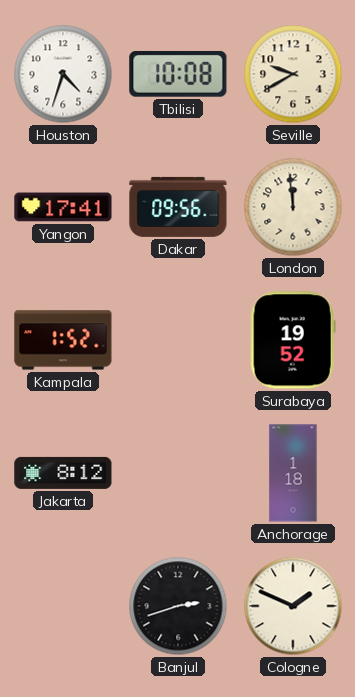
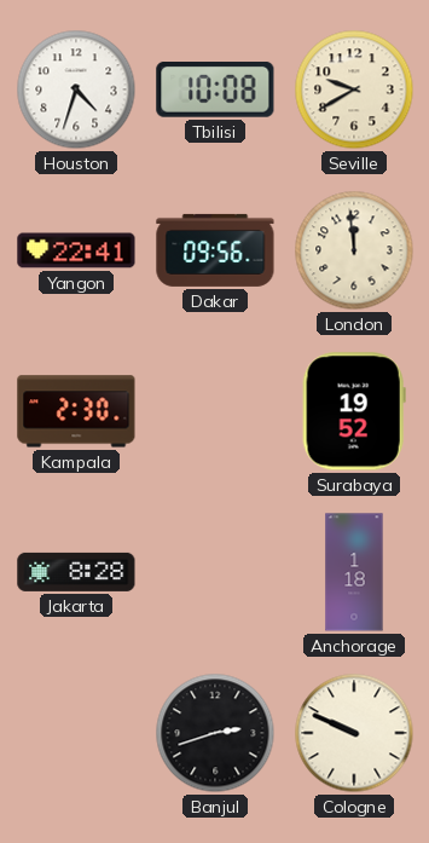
Yangon: 17:41 -> 22:41 (76, 250)
Kampala: 1:52 -> 2:30 (76, 411)
Jakarta: 8:12 -> 8:28 (76, 572)
Cologne: 1:49 -> 9:49 (354, 733)
